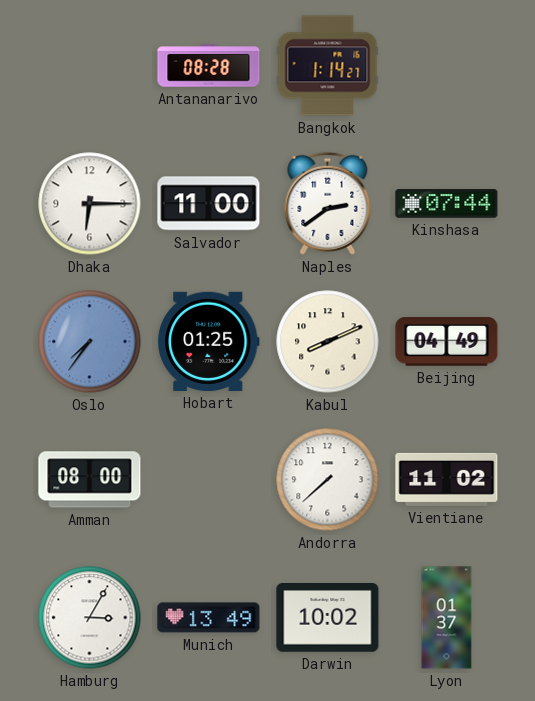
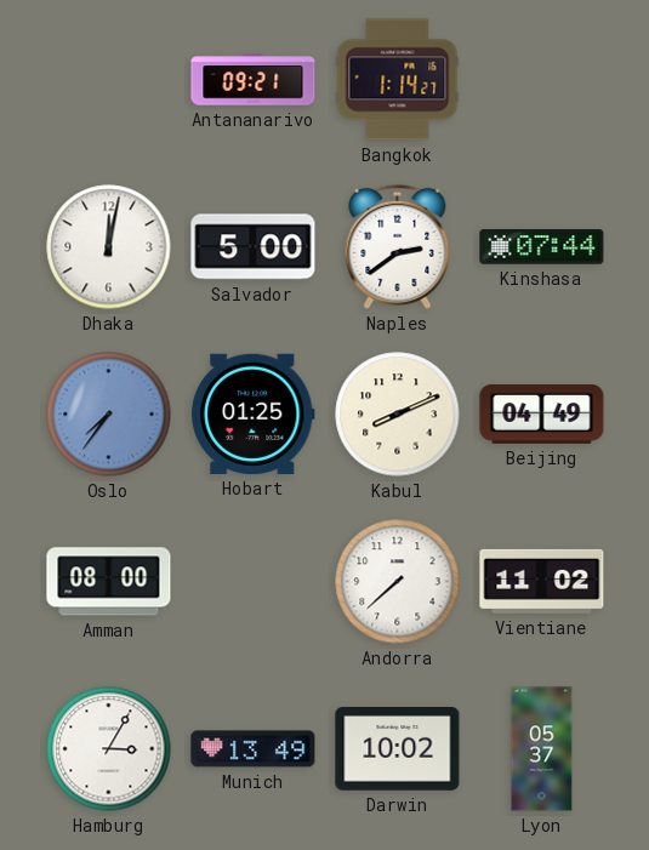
Antananarivo: 08:28 -> 09:21 (254, 80)
Dhaka: 6:15 -> 12:02 (109, 247)
Salvador: 11:00 -> 5:00 (254, 247)
Lyon: 01:37 -> 05:37 (542, 749)
